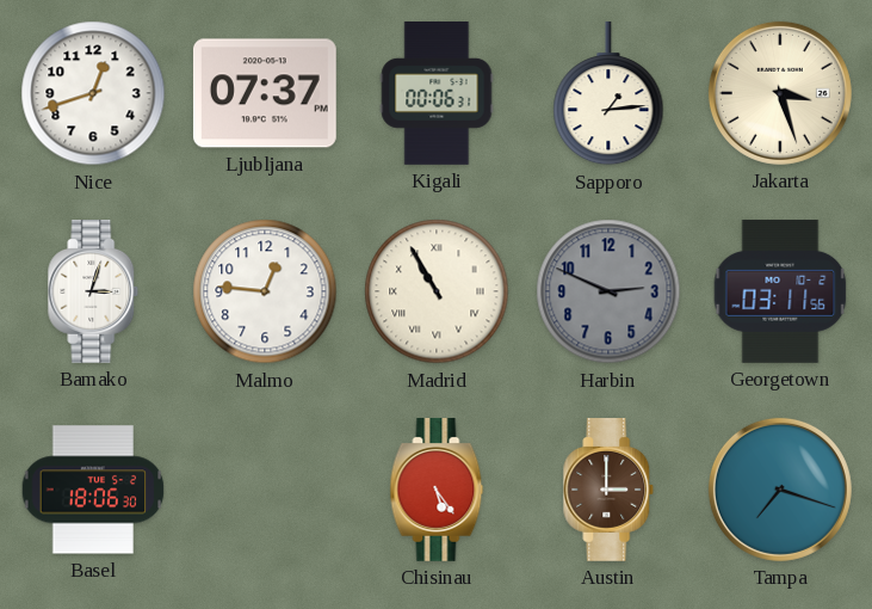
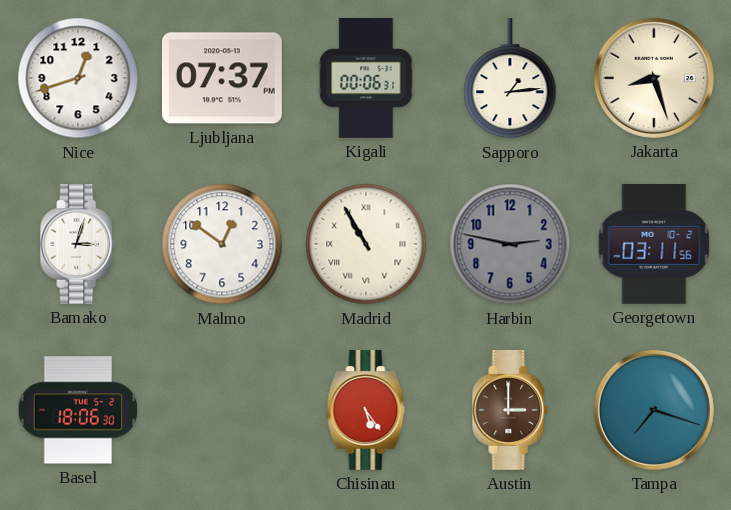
Jakarta: 3:27 -> 8:27 (654, 78)
Malmo: 12:46 -> 12:51 (222, 244)
Harbin: 2:49 -> 2:47 (510, 244)
